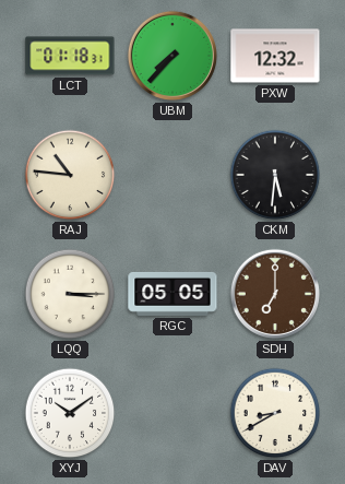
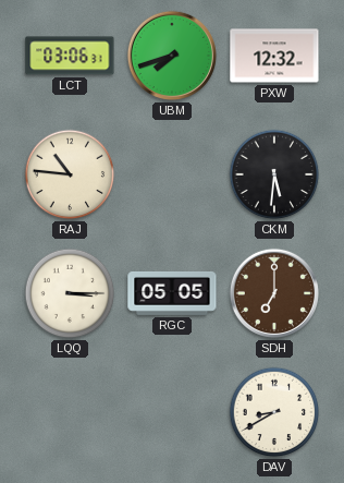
LCT: 01:18 -> 03:06 (70, 56)
UBM: 7:37 -> 7:42 (172, 56)
XYJ: 10:09 -> none (70, 413)
